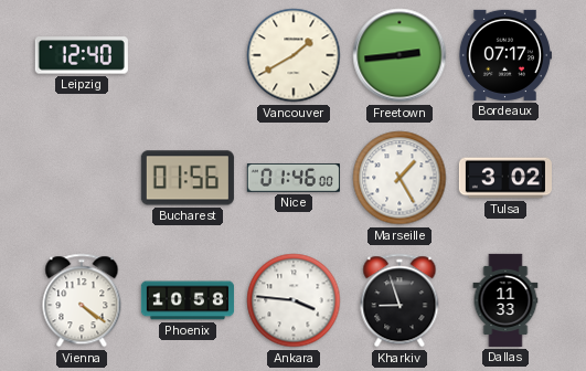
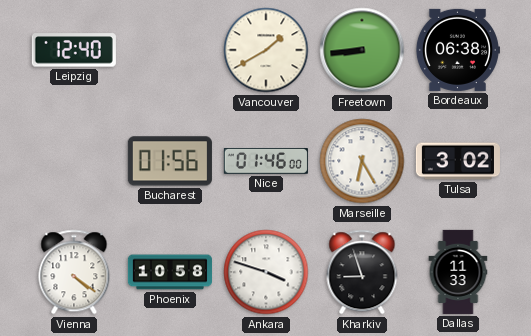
Freetown: 2:44 -> 8:44 (362, 50)
Bordeaux: 07:17 -> 06:38 (457, 50)
Marseille: 1:25 -> 6:25 (362, 161)
Ankara: 3:46 -> 3:48 (266, 272)
